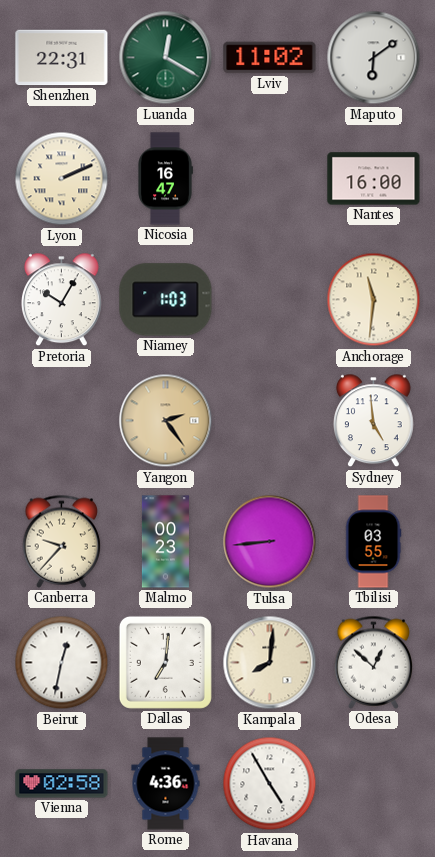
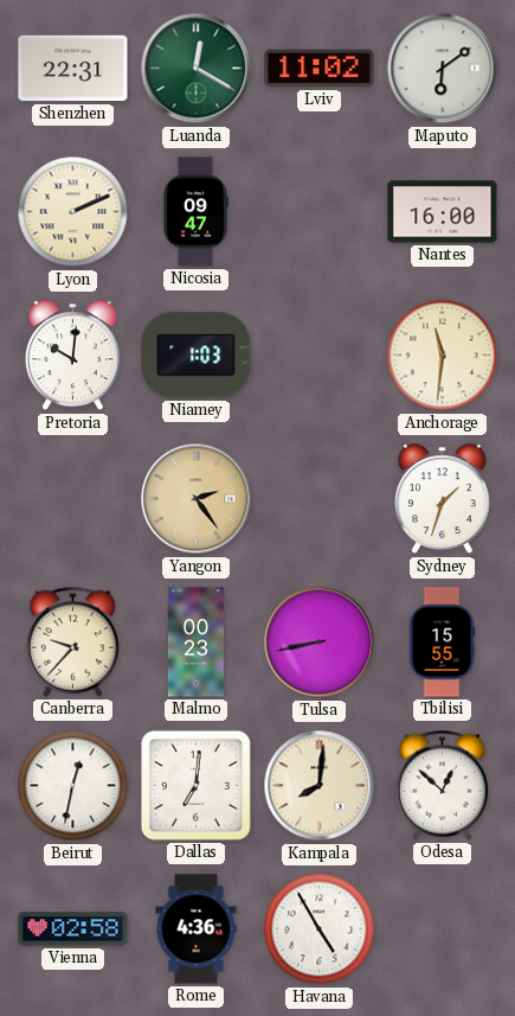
Nicosia: 16:47 -> 09:47 (195, 212)
Pretoria: 10:05 -> 10:01 (73, 356)
Sydney: 4:59 -> 1:33 (443, 499)
Tulsa: 8:44 -> 8:43 (320, 643)
Tbilisi: 03:55 -> 15:55 (442, 643)
